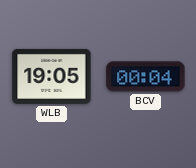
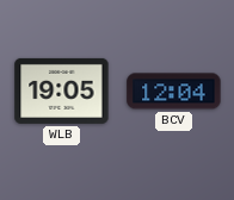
BCV: 00:04 -> 12:04 (174, 92)
